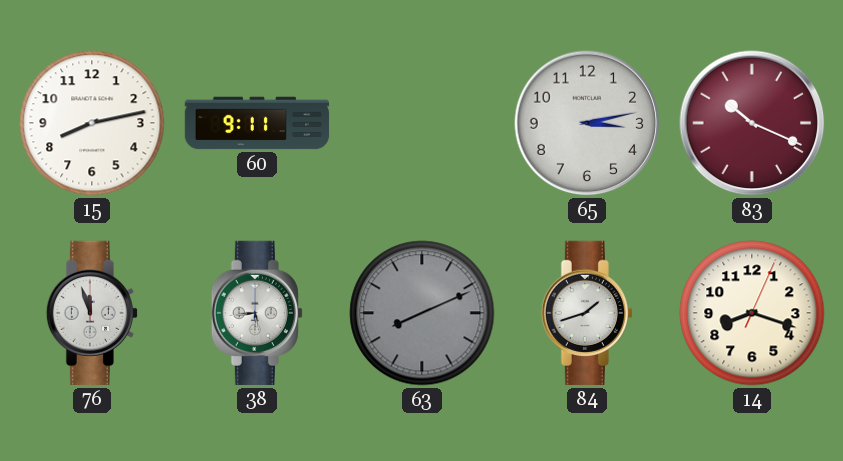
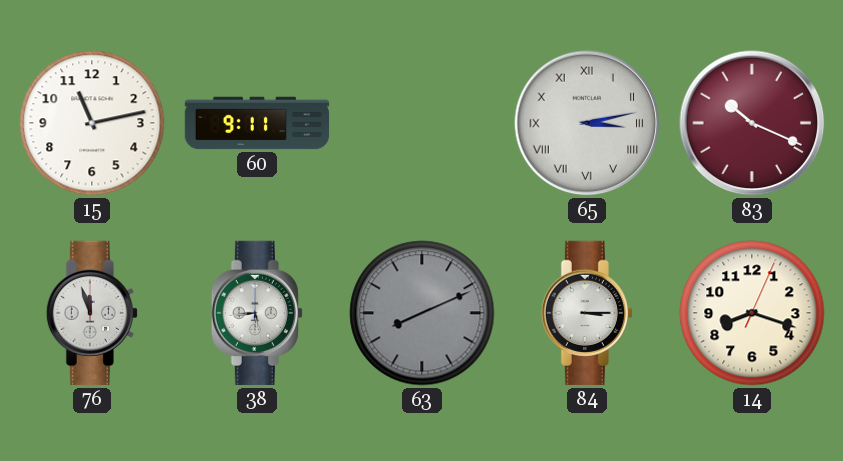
15: 8:13 -> 11:13 (92, 123)
65 numerals: Arabic -> Roman (587, 123)
84: 1:42 -> 3:15 (587, 313)
